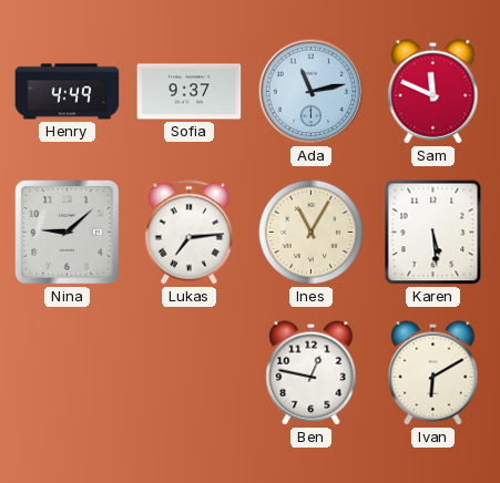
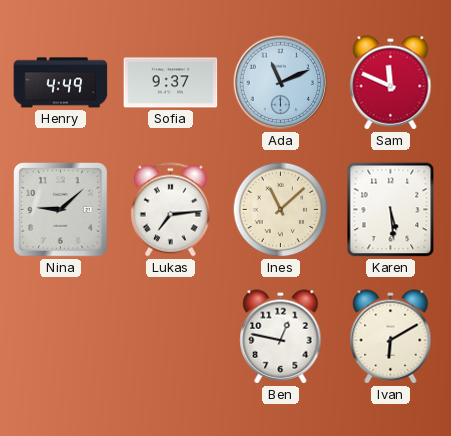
Ada: 11:13 -> 11:11 (281, 83)
Ines: 11:05 -> 11:08 (281, 210)
